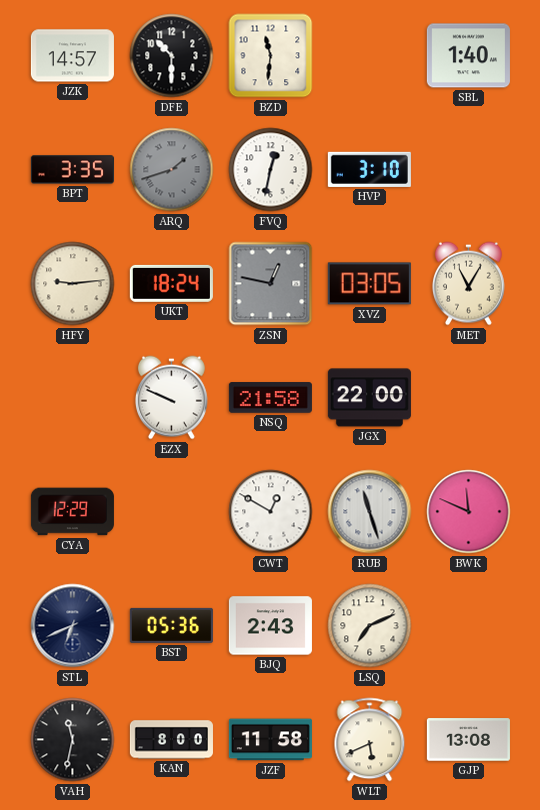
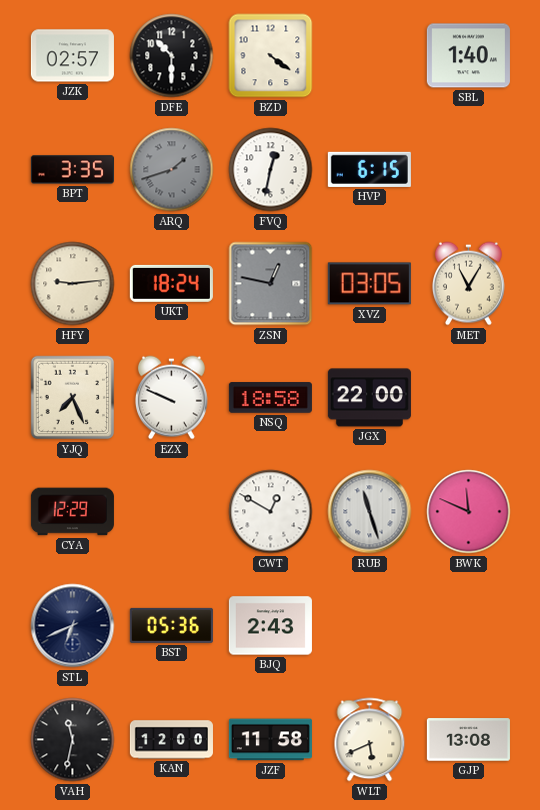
JZK: 14:57 -> 02:57 (72, 56)
BZD: 11:31 -> 4:21 (271, 56)
HVP: 3:10 -> 6:15 (369, 169)
YJQ: none -> 7:26 (73, 398)
NSQ: 21:58 -> 18:58 (270, 398)
LSQ: 7:11 -> none (370, 626)
KAN: 8:00 -> 12:00 (171, 740)
